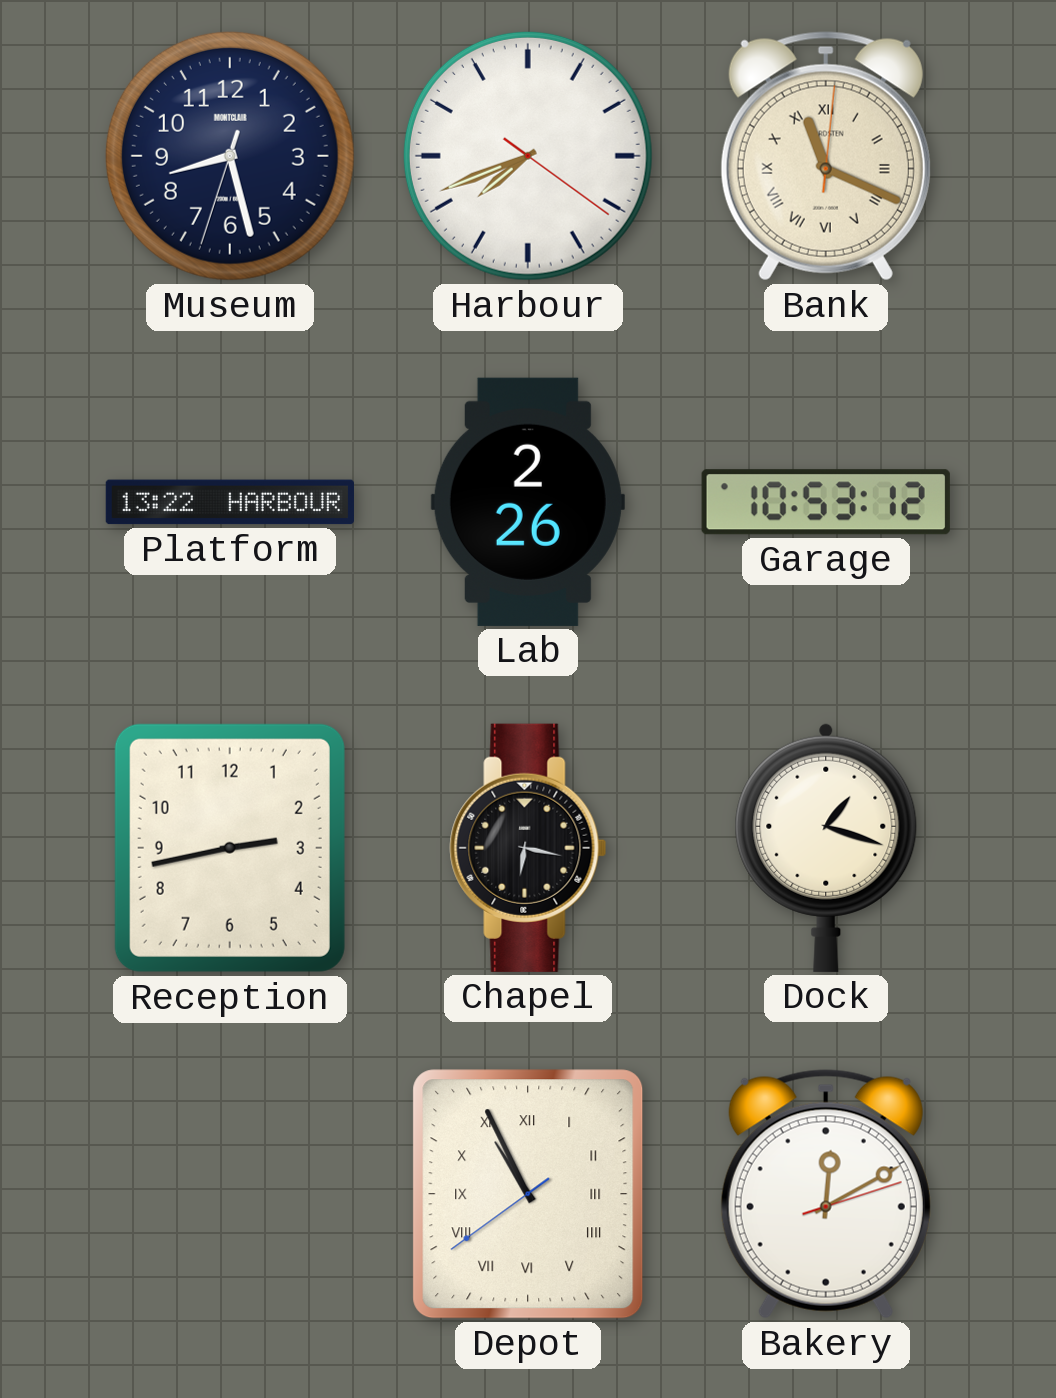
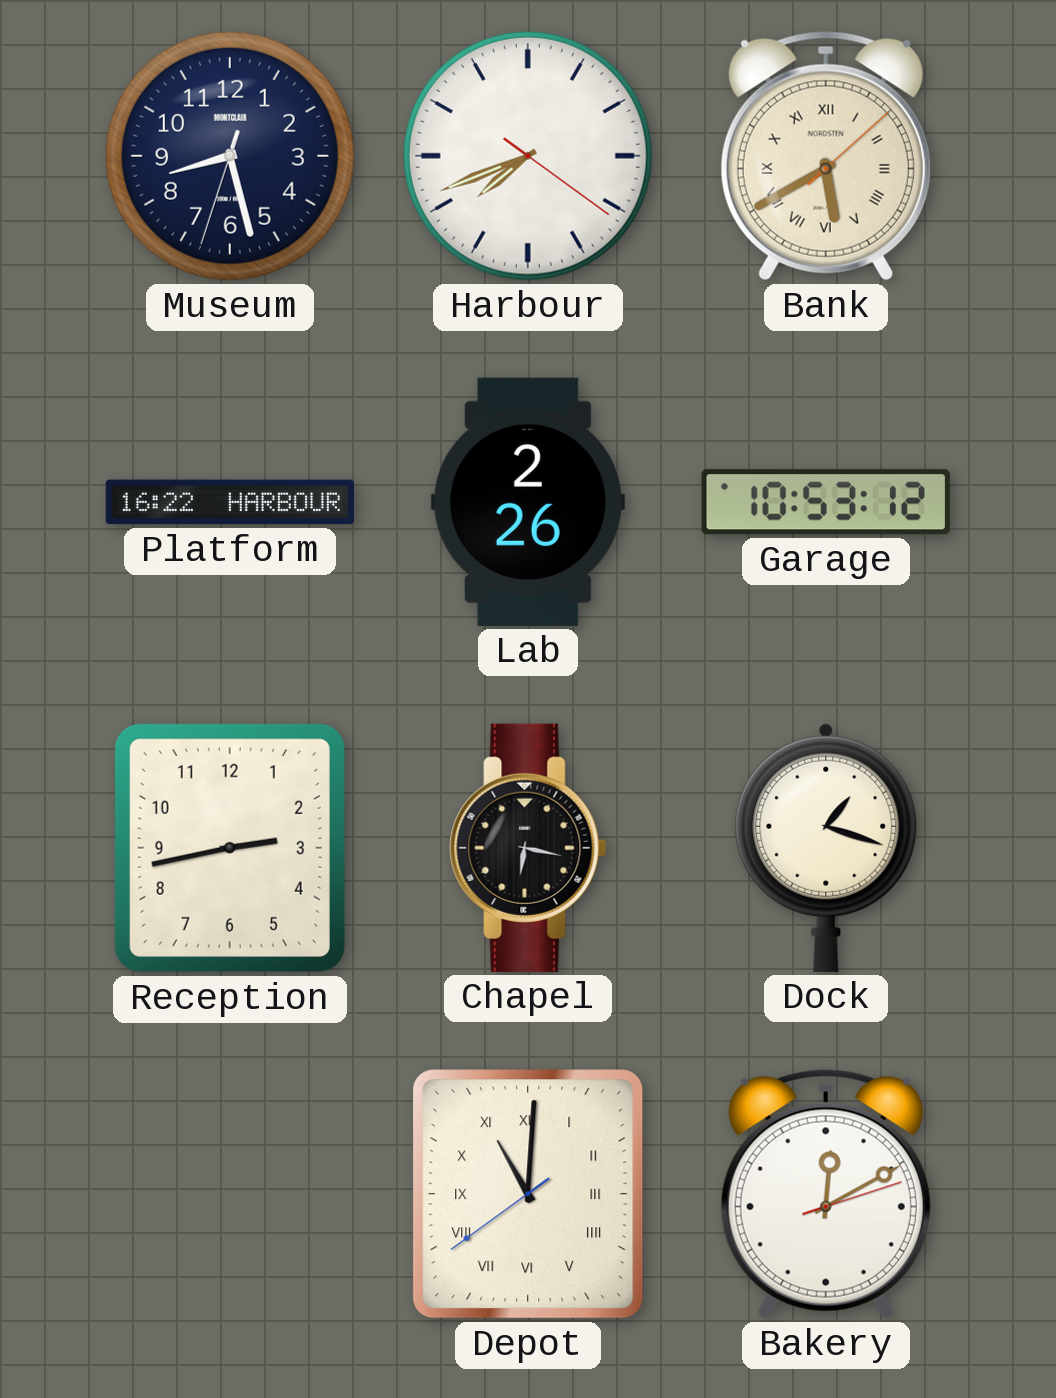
Bank: 11:19 -> 5:40 (826, 156)
Platform: 13:22 -> 16:22 (230, 502)
Depot: 10:55 -> 11:00 (528, 1194)
